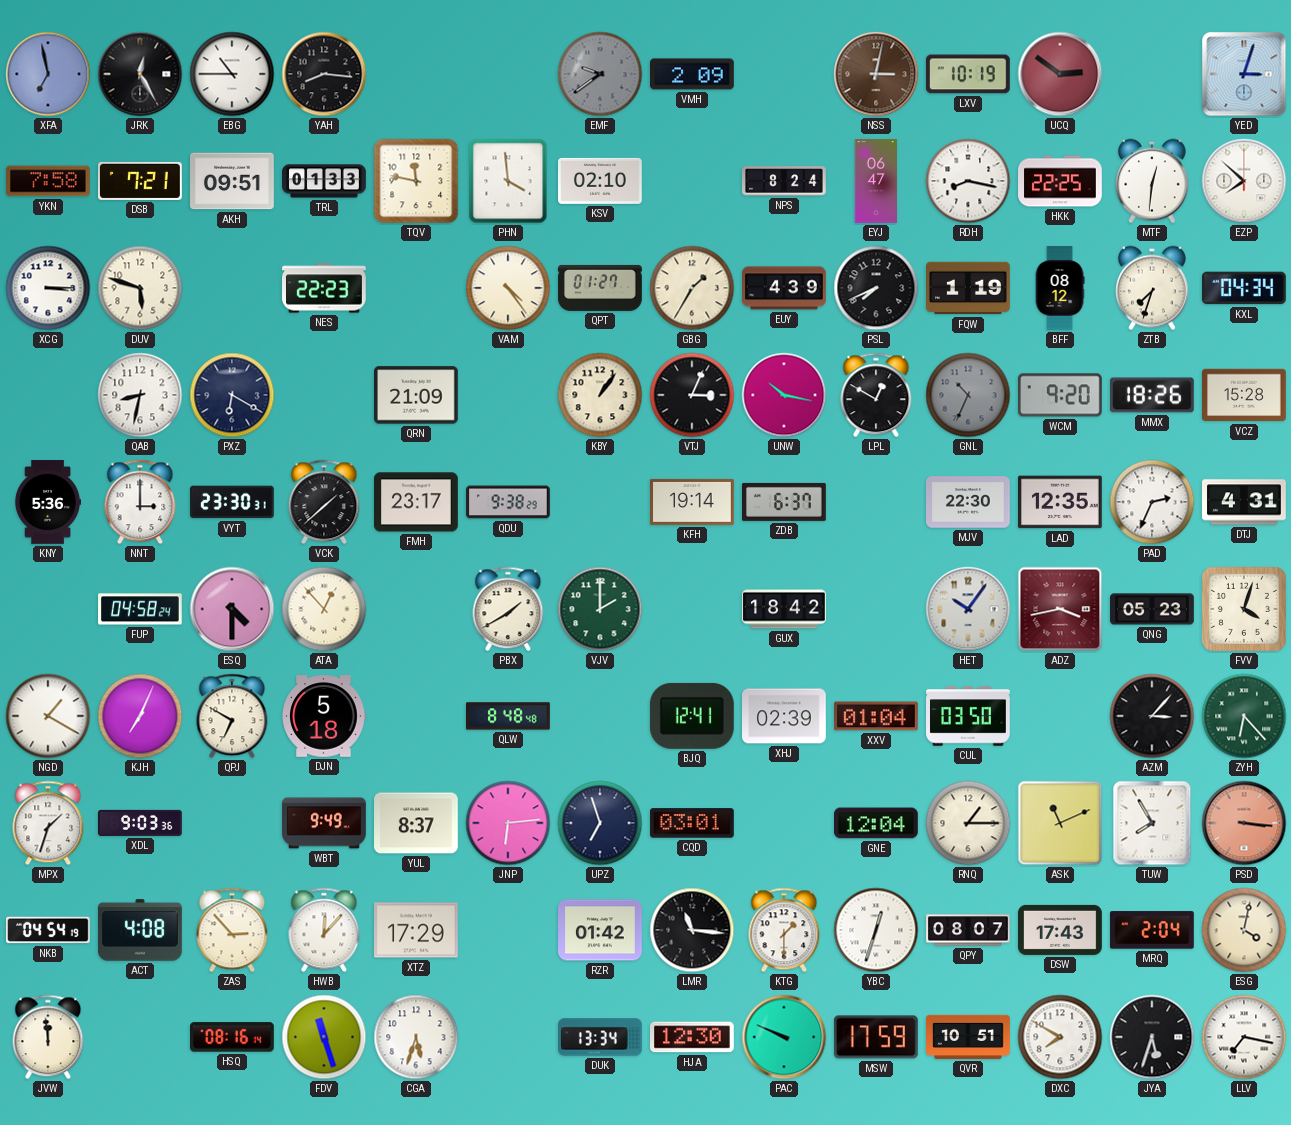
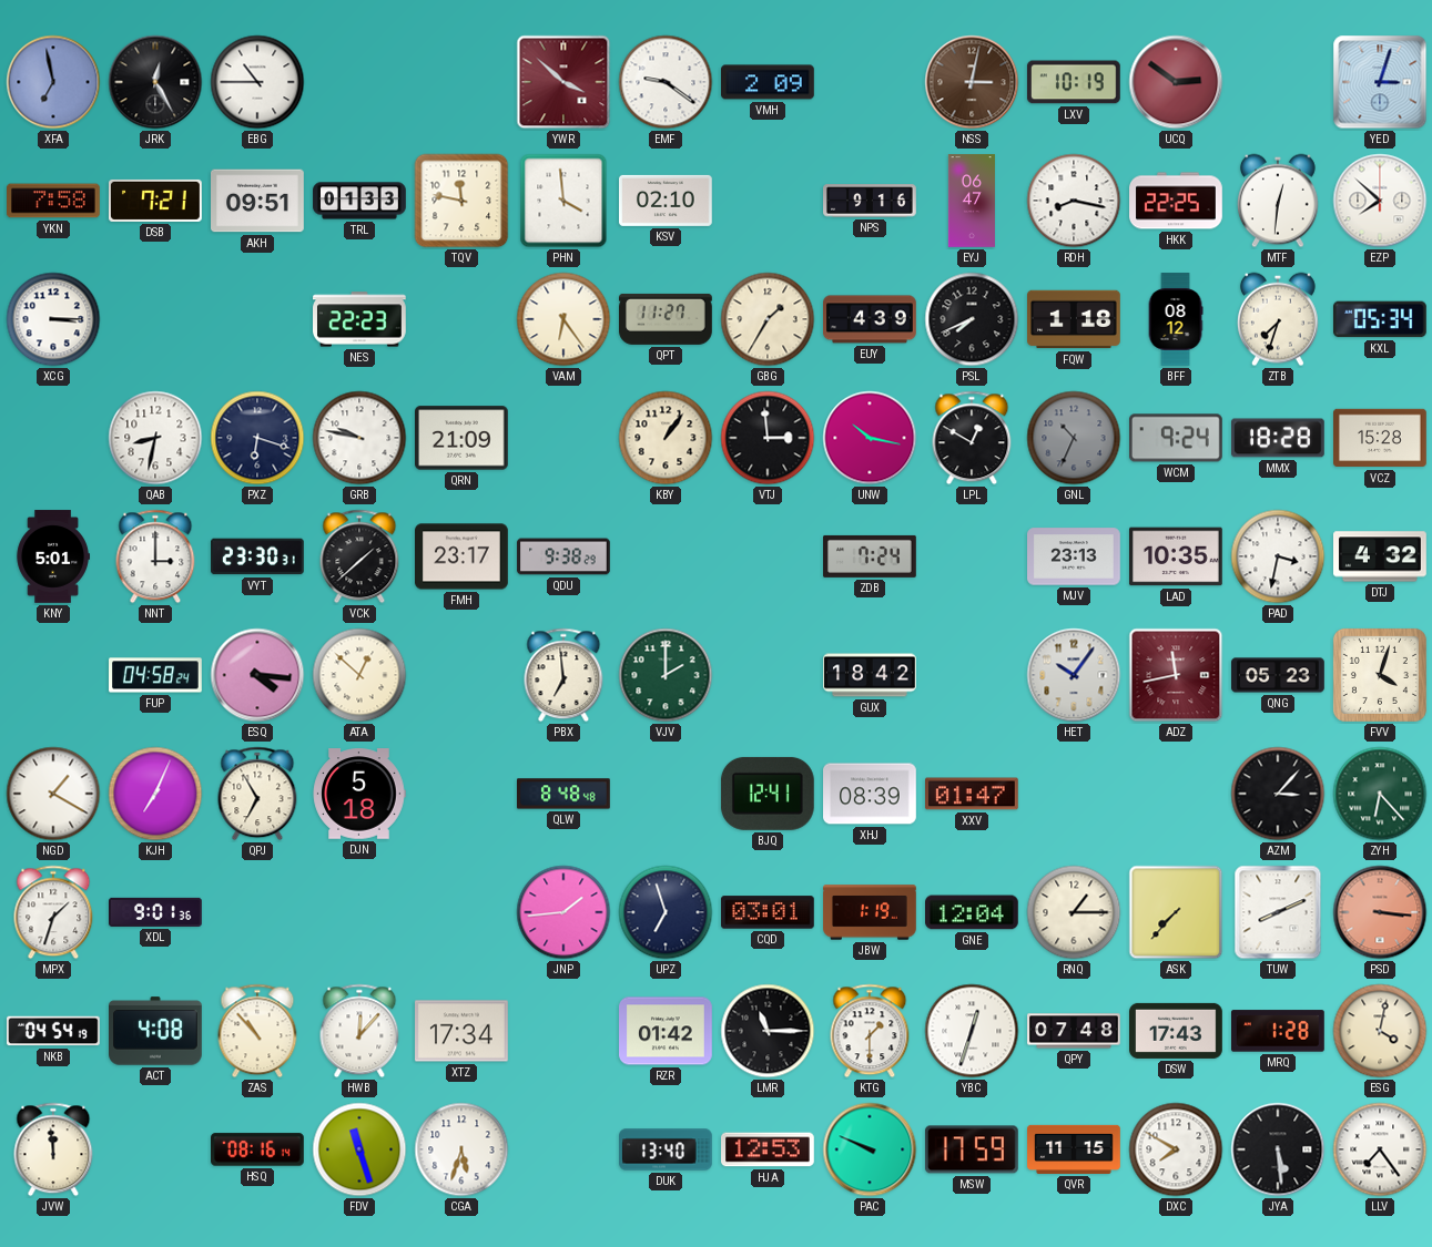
YAH: 8:16 -> none (324, 74)
YWR: none -> 3:52 (563, 82)
EMF: 9:39 -> 9:21 (666, 82)
EMF dial: grey -> white (666, 82)
NPS: 8:24 -> 9:16 (870, 201)
DUV: 5:48 -> none (140, 288)
VAM: 4:24 -> 6:24 (563, 319)
QPT: 01:27 -> 11:27 (666, 319)
FQW: 1:19 -> 1:18 (1074, 319)
KXL: 04:34 -> 05:34 (1380, 319)
PXZ: 6:20 -> 6:18 (257, 438)
GRB: none -> 9:47 (359, 438)
VTJ: 3:04 -> 2:59 (768, 438)
WCM: 9:20 -> 9:24 (1177, 438)
MMX: 18:26 -> 18:28 (1279, 438)
KNY: 5:36 -> 5:01 (52, 556)
KFH: 19:14 -> none (693, 502)
ZDB: 6:37 -> 7:24 (871, 556)
MJV: 22:30 -> 23:13 (1074, 556)
LAD: 12:35 -> 10:35 (1177, 556)
PAD: 2:34 -> 3:32 (1278, 556)
DTJ: 4:31 -> 4:32 (1381, 556)
ESQ: 4:30 -> 4:16 (257, 675)
ATA: 12:53 -> 12:52 (359, 675)
PBX: 1:40 -> 6:59 (563, 675)
ADZ: 3:43 -> 11:43 (1176, 675)
QPJ: 6:50 -> 6:55 (257, 794)
XHJ: 02:39 -> 08:39 (871, 794)
XXV: 01:04 -> 01:47 (973, 794)
CUL: 03:50 -> none (968, 716)
XDL: 9:03 -> 9:01 (156, 912)
WBT: 9:49 -> none (324, 823)
YUL: 8:37 -> none (417, 823)
JNP: 6:14 -> 1:44 (563, 912)
JBW: none -> 1:19 (870, 912)
ASK: 11:11 -> 7:37 (1176, 912)
TUW: 7:55 -> 8:11 (1278, 912)
ZAS: 2:53 -> 10:53 (257, 1031)
XTZ: 17:29 -> 17:34 (463, 1031)
LMR: 11:16 -> 11:15 (768, 1031)
QPY: 08:07 -> 07:48 (1074, 1031)
MRQ: 2:04 -> 1:28 (1279, 1031)
DUK: 13:34 -> 13:40 (666, 1149)
HJA: 12:30 -> 12:53 (769, 1149)
QVR: 10:51 -> 11:15 (1074, 1149)
JYA: 5:33 -> 5:29 (1278, 1149)
LLV: 7:17 -> 7:24 (1380, 1149)
